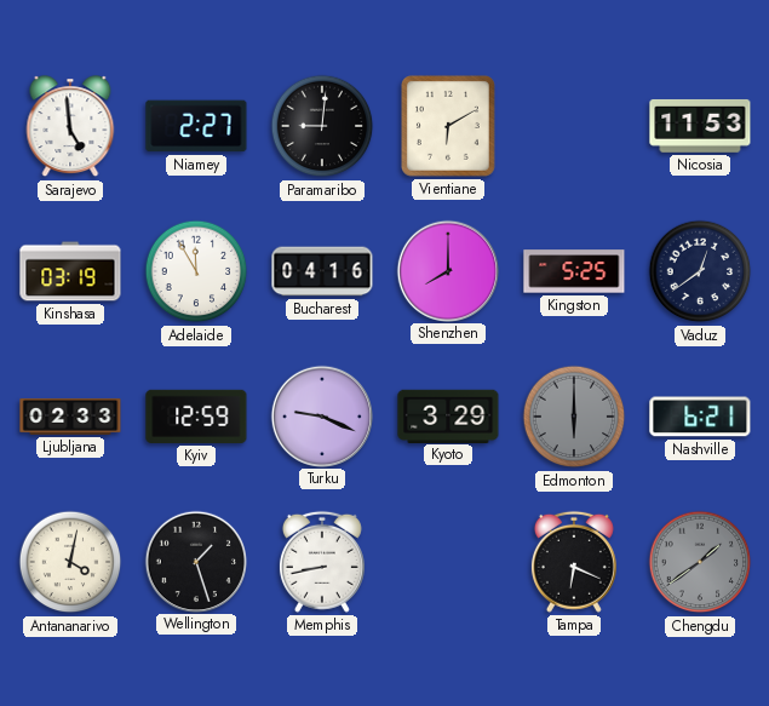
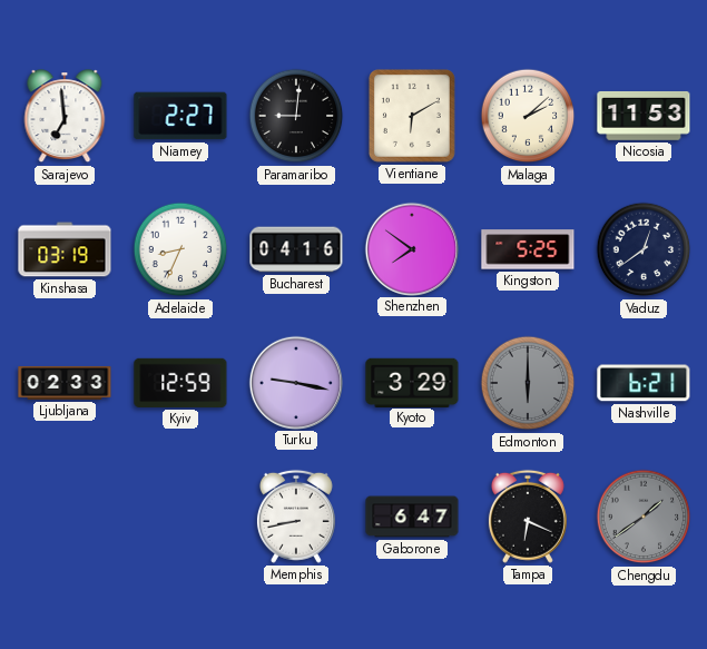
Sarajevo: 4:59 -> 6:59 (65, 117)
Malaga: none -> 2:08 (528, 116)
Adelaide: 11:55 -> 8:34 (180, 249)
Shenzhen: 8:00 -> 7:51 (411, 248)
Turku: 9:19 -> 9:17 (295, 382)
Antananarivo: 4:02 -> none (70, 562)
Wellington: 1:27 -> none (195, 561)
Gaborone: none -> 6:47 (412, 517)
